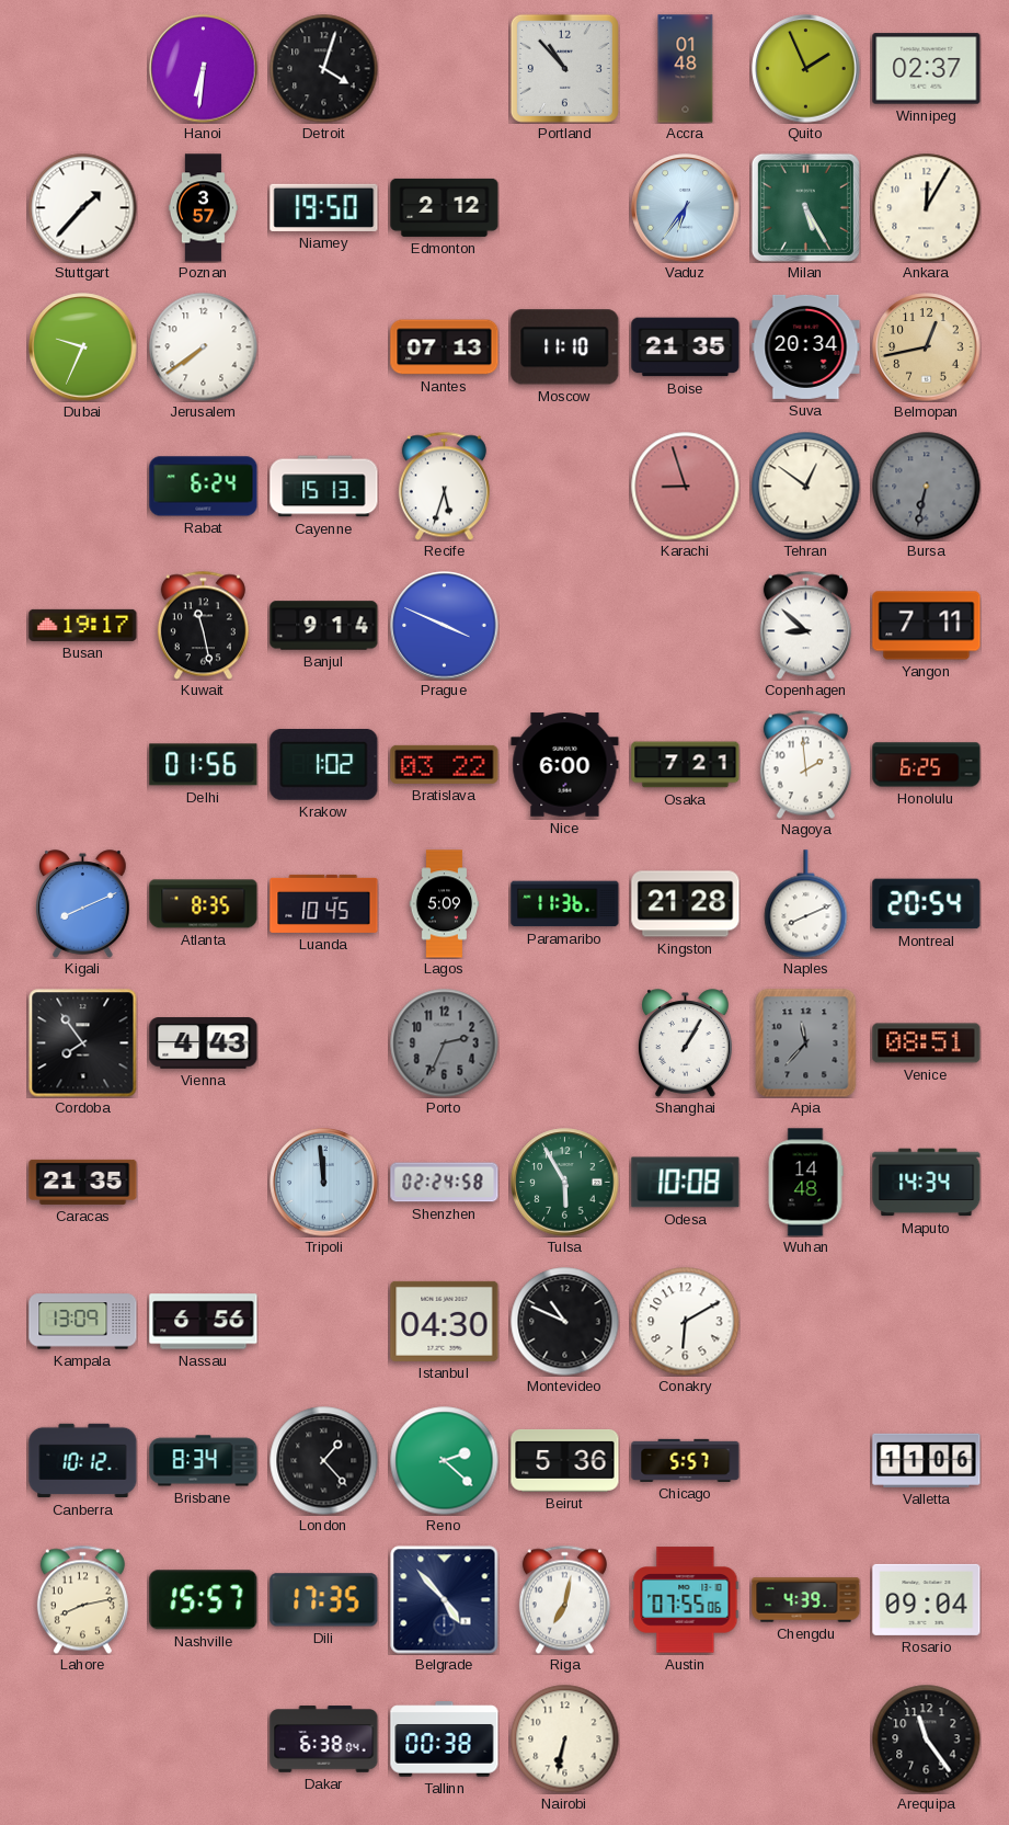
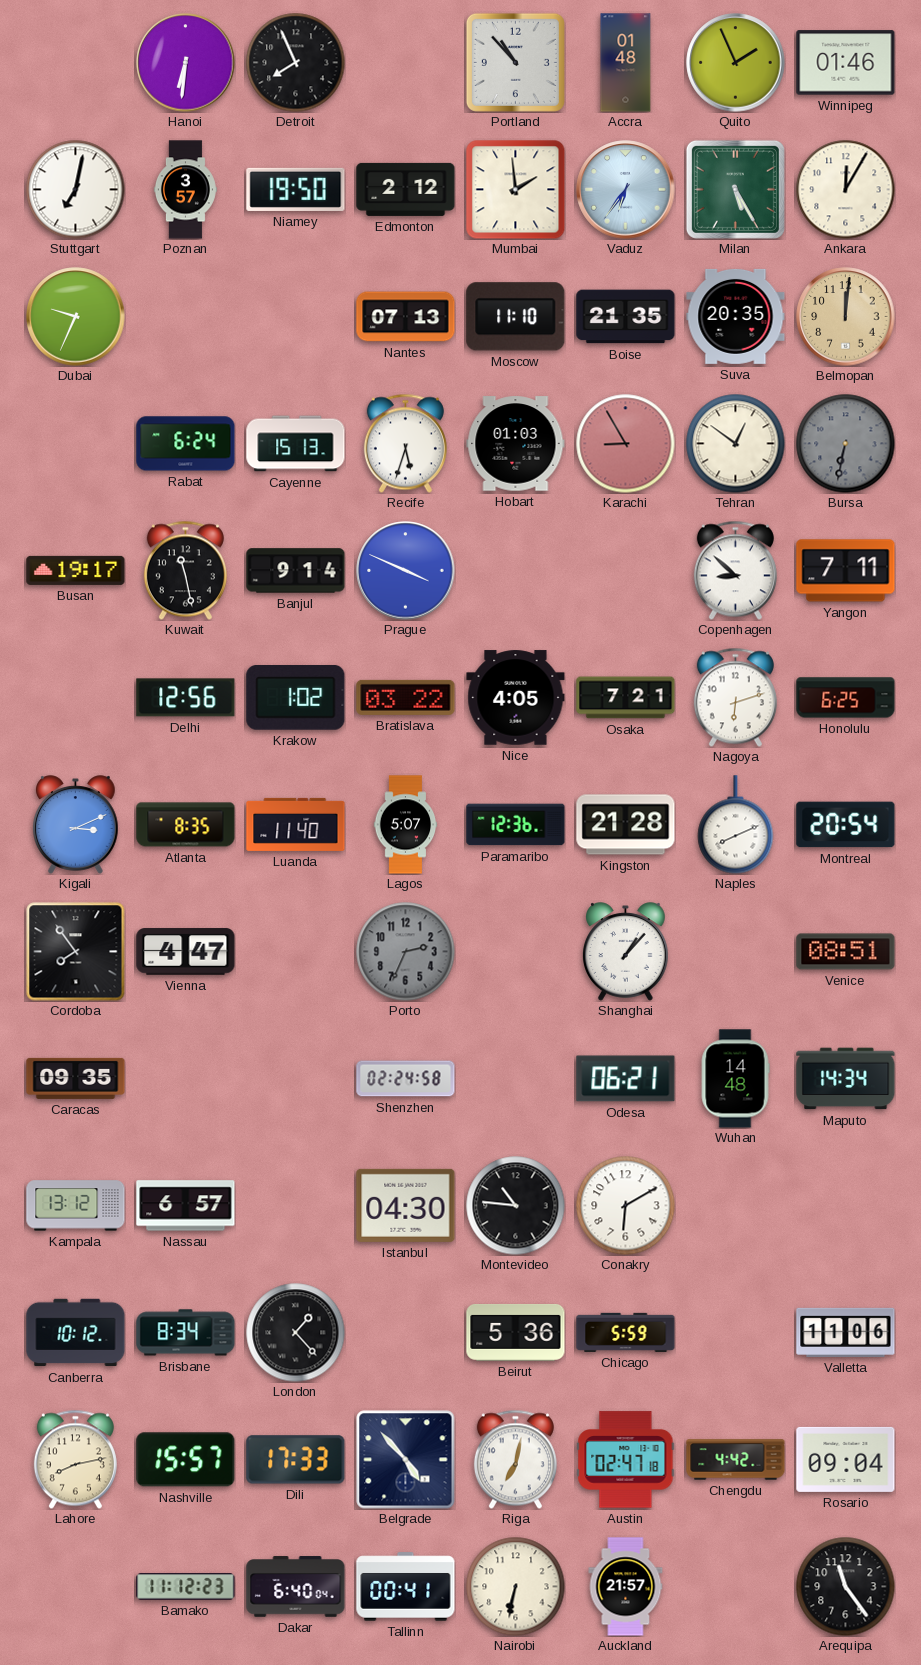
Detroit: 4:03 -> 7:56 (296, 63)
Winnipeg: 02:37 -> 01:46 (846, 63)
Stuttgart: 1:37 -> 7:02 (76, 190)
Mumbai: none -> 1:59 (515, 189)
Jerusalem: 7:39 -> none (204, 347)
Suva: 20:34 -> 20:35 (736, 316)
Belmopan: 12:43 -> 12:01 (846, 317)
Hobart: none -> 01:03 (516, 444)
Karachi: 8:57 -> 8:55 (626, 444)
Delhi: 01:56 -> 12:56 (186, 698)
Nice: 6:00 -> 4:05 (516, 698)
Nagoya: 1:59 -> 6:12 (735, 697)
Kigali: 8:11 -> 3:11 (76, 825)
Luanda: 10:45 -> 11:40 (296, 824)
Lagos: 5:09 -> 5:07 (406, 825)
Paramaribo: 11:36 -> 12:36 (516, 825)
Vienna: 4:43 -> 4:47 (186, 952)
Shanghai: 1:05 -> 1:07 (626, 952)
Apia: 11:37 -> none (806, 1043)
Caracas: 21:35 -> 09:35 (76, 1078)
Tripoli: 11:59 -> none (324, 1183)
Tulsa: 5:55 -> none (565, 1183)
Odesa: 10:08 -> 06:21 (626, 1079)
Kampala: 13:09 -> 13:12 (76, 1206)
Nassau: 6:56 -> 6:57 (186, 1206)
Montevideo: 10:49 -> 10:46 (516, 1206)
Reno: 2:22 -> none (445, 1461)
Chicago: 5:57 -> 5:59 (626, 1332)
Dili: 17:35 -> 17:33 (296, 1460)
Austin: 07:55 -> 02:47 (626, 1460)
Chengdu: 4:39 -> 4:42 (736, 1460)
Bamako: none -> 11:12 (186, 1587)
Dakar: 6:38 -> 6:40 (296, 1587)
Tallinn: 00:38 -> 00:41 (406, 1587)
Auckland: none -> 21:57 (626, 1587)
